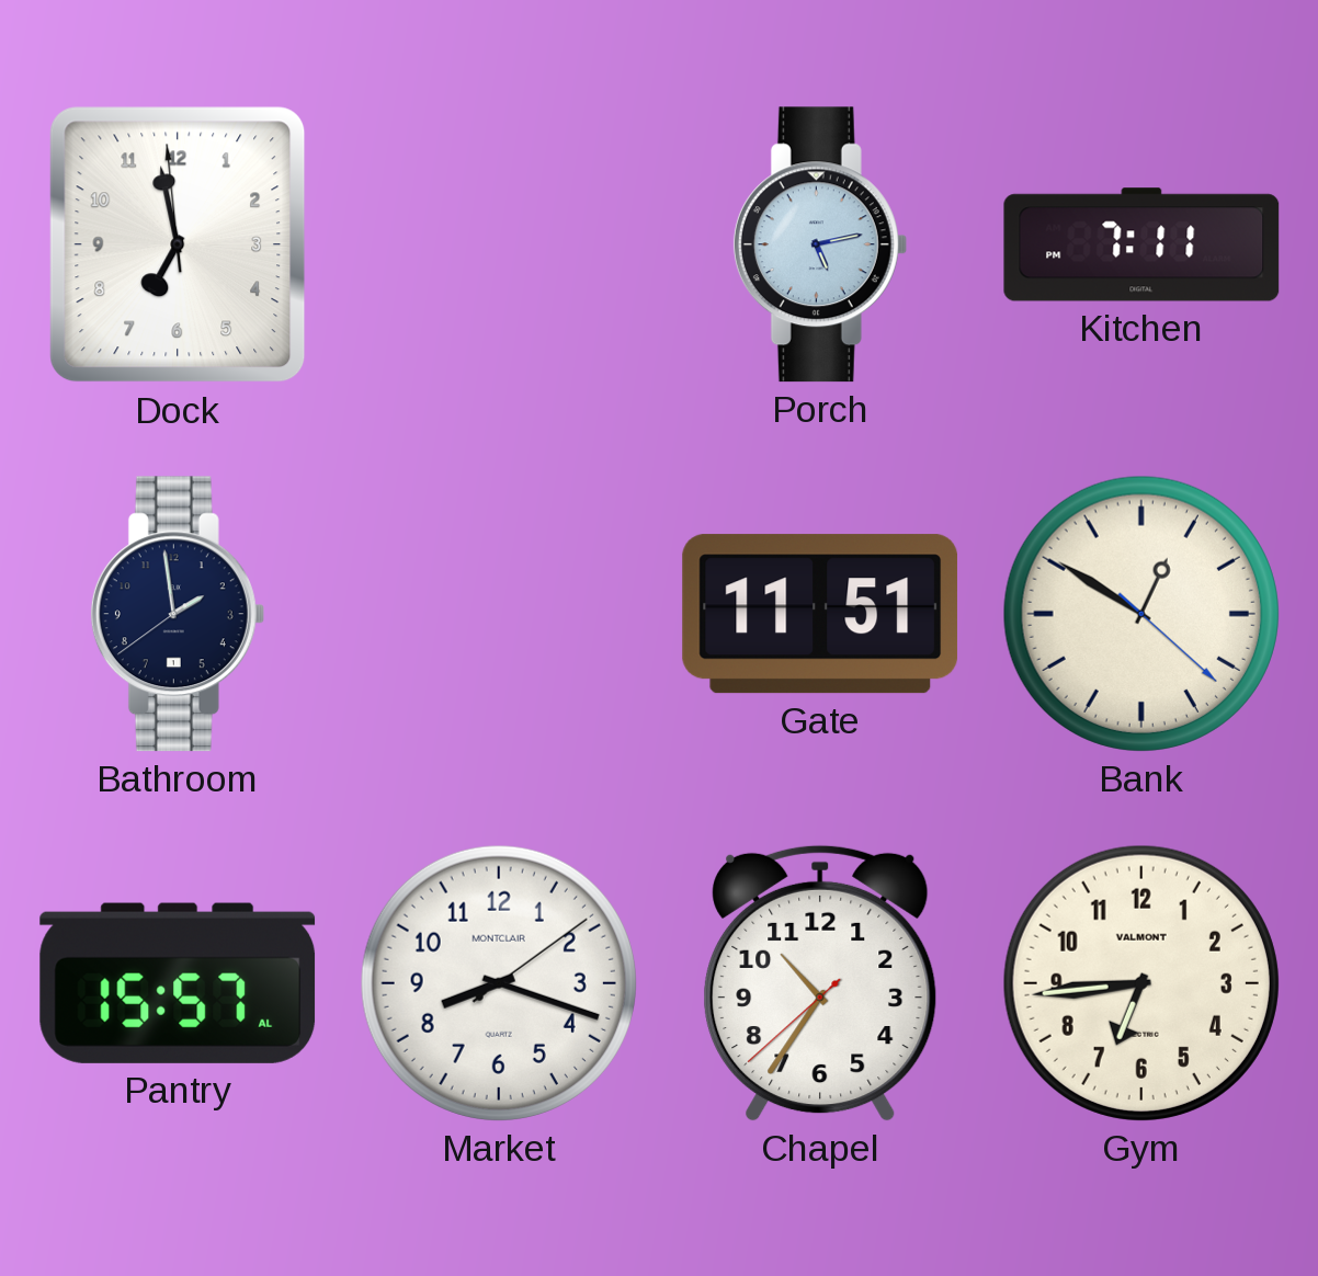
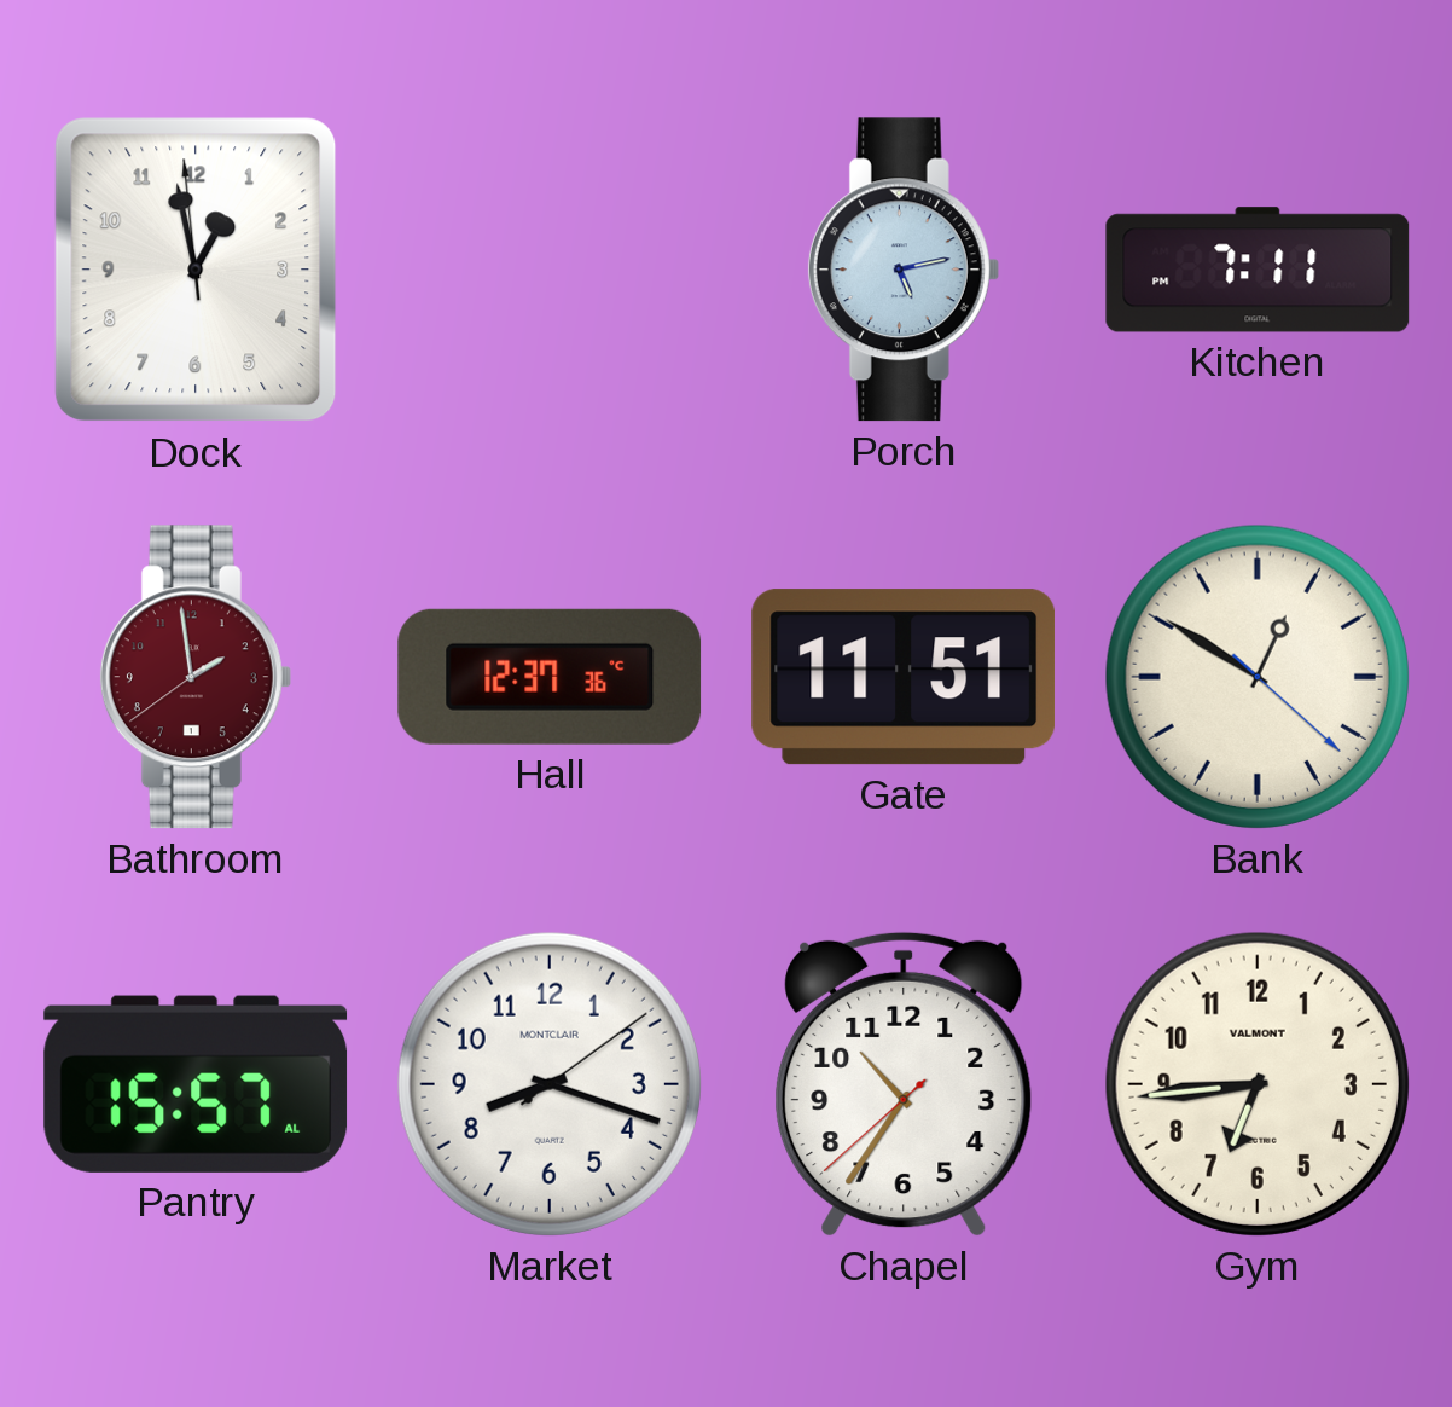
Dock: 6:57 -> 12:57 (196, 270)
Bathroom dial: navy -> burgundy (196, 677)
Hall: none -> 12:37 (550, 677)
